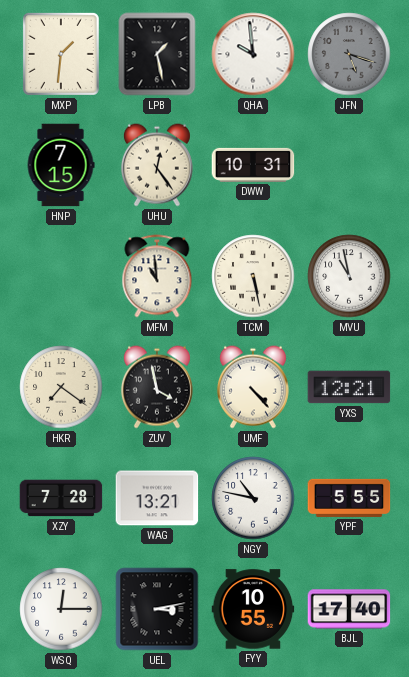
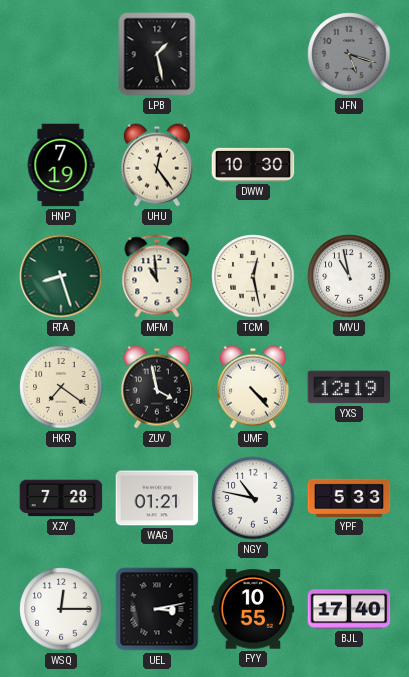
MXP: 1:31 -> none (61, 54)
QHA: 9:59 -> none (253, 54)
HNP: 7:15 -> 7:19 (61, 165)
DWW: 10:31 -> 10:30 (253, 165)
RTA: none -> 8:27 (61, 276)
TCM: 5:28 -> 12:28 (253, 276)
YXS: 12:21 -> 12:19 (349, 387)
WAG: 13:21 -> 01:21 (157, 498)
YPF: 5:55 -> 5:33 (349, 498)
